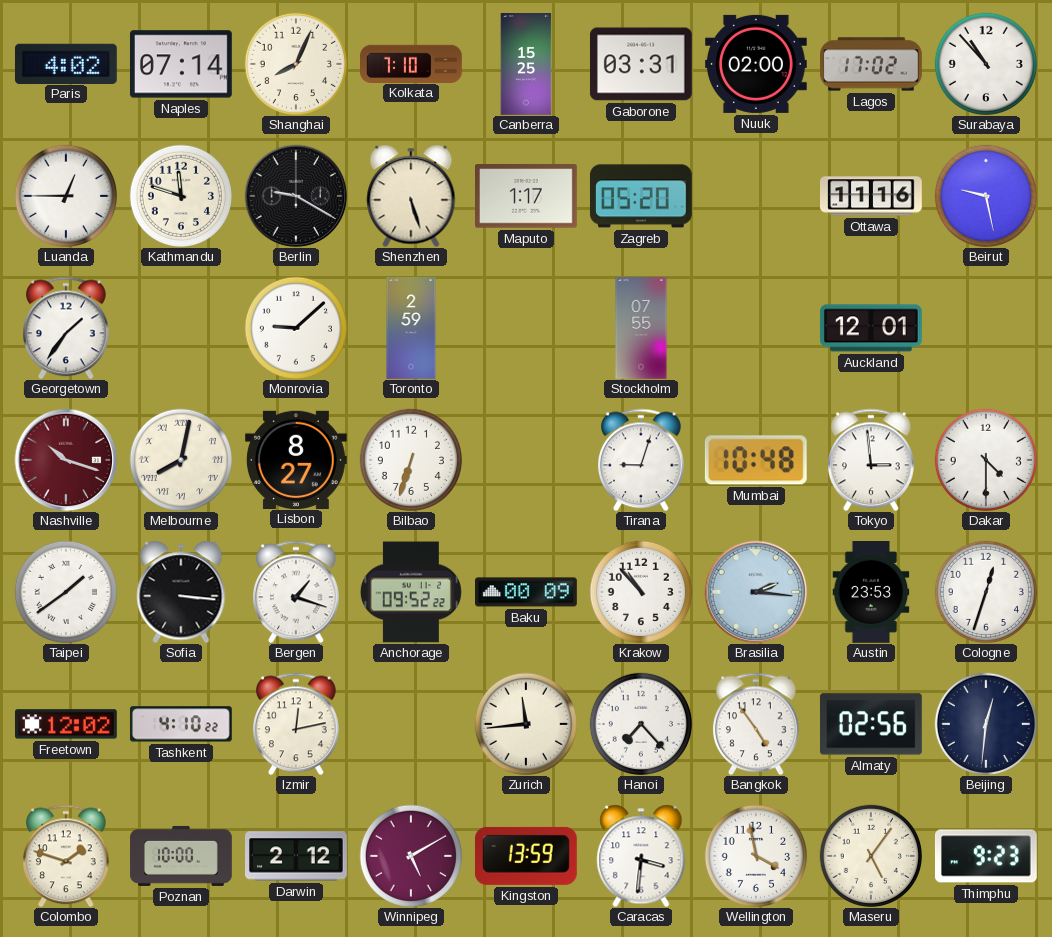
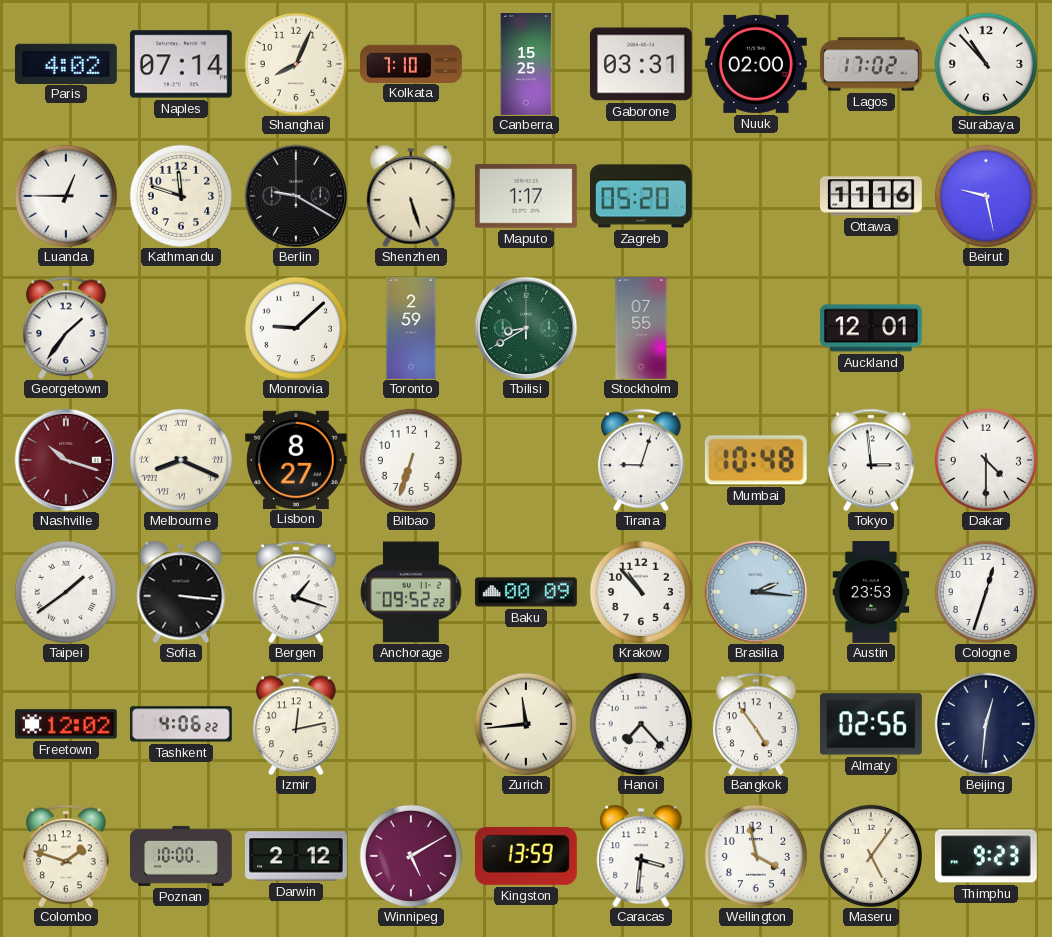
Tbilisi: none -> 8:40 (526, 328)
Melbourne: 8:02 -> 8:19 (181, 460)
Tashkent: 4:10 -> 4:06 (181, 724)
